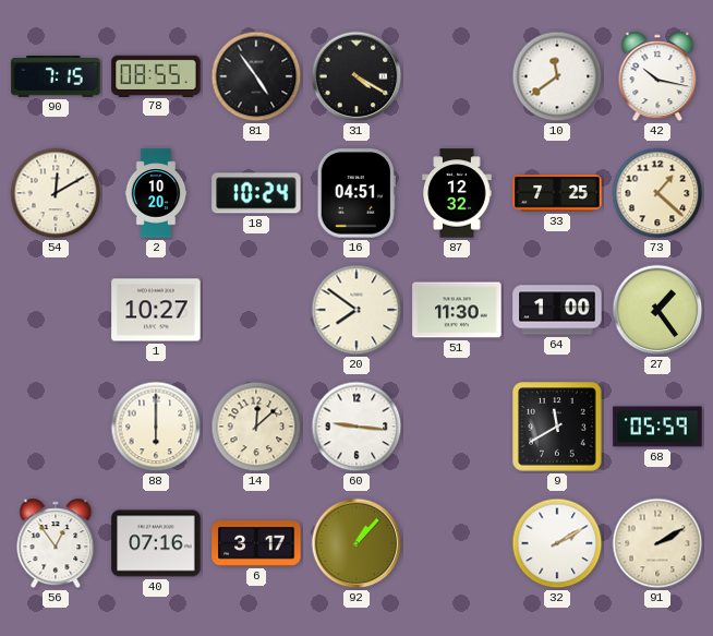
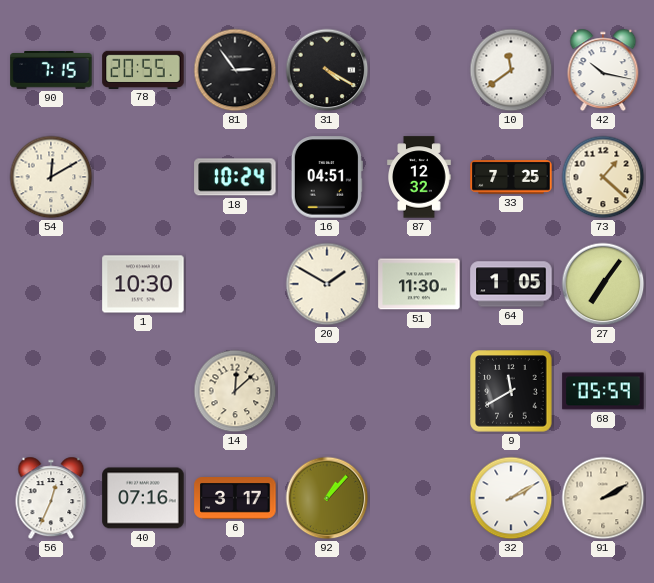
78: 08:55 -> 20:55 (143, 69)
81: 4:54 -> 2:54 (235, 70)
2: 10:20 -> none (156, 193)
1: 10:27 -> 10:30 (143, 284)
20: 7:51 -> 1:50 (327, 284)
64: 1:00 -> 1:05 (511, 284)
27: 1:24 -> 7:06 (603, 284)
88: 6:00 -> none (156, 427)
60: 9:16 -> none (356, 427)
56: 12:54 -> 12:34 (51, 498)
